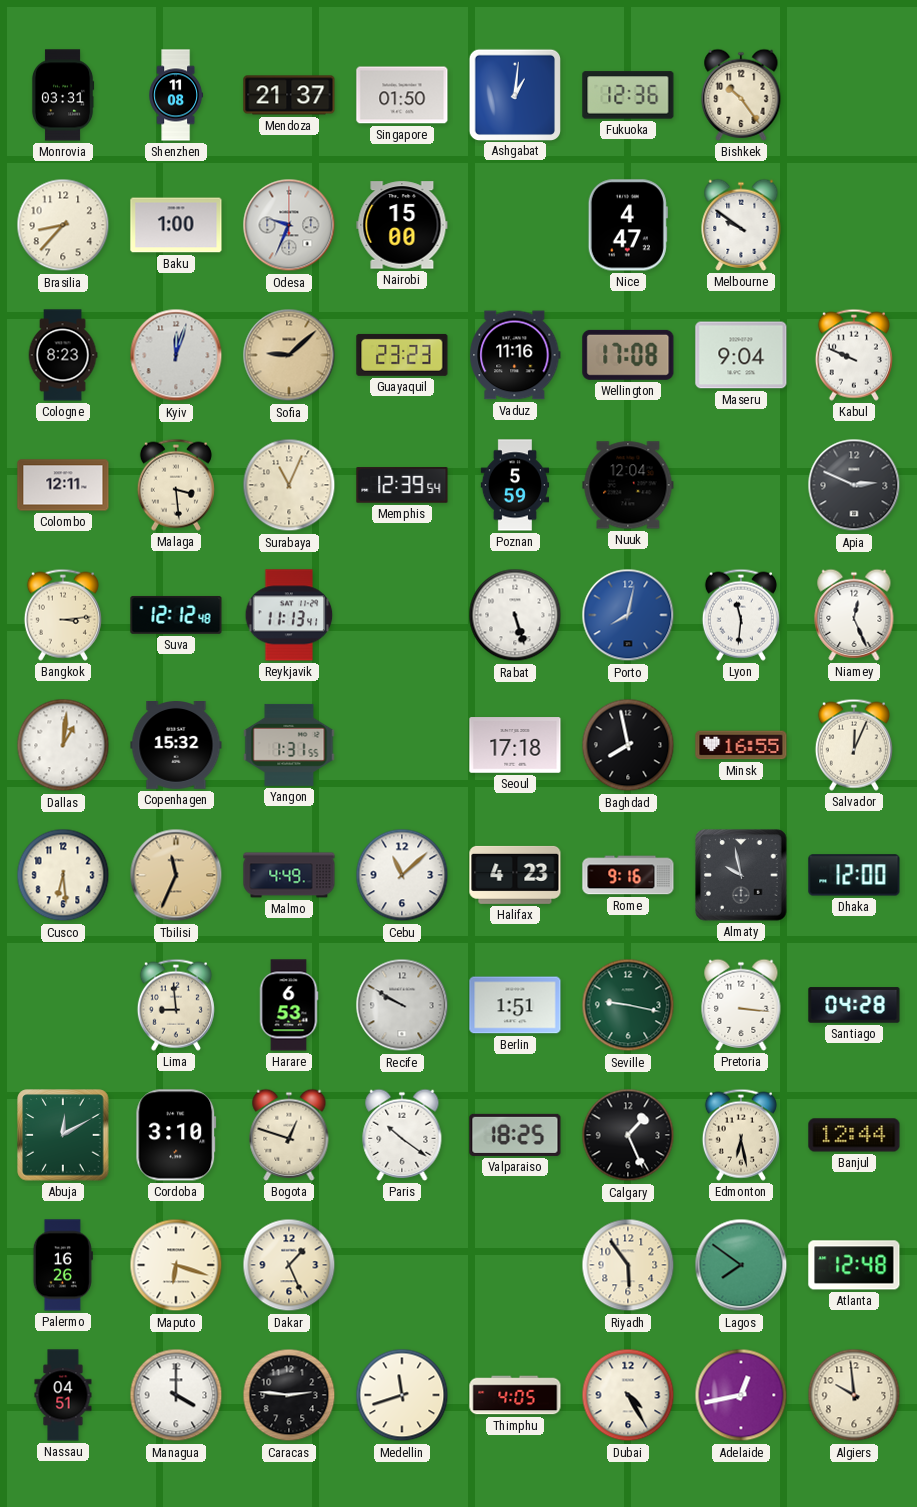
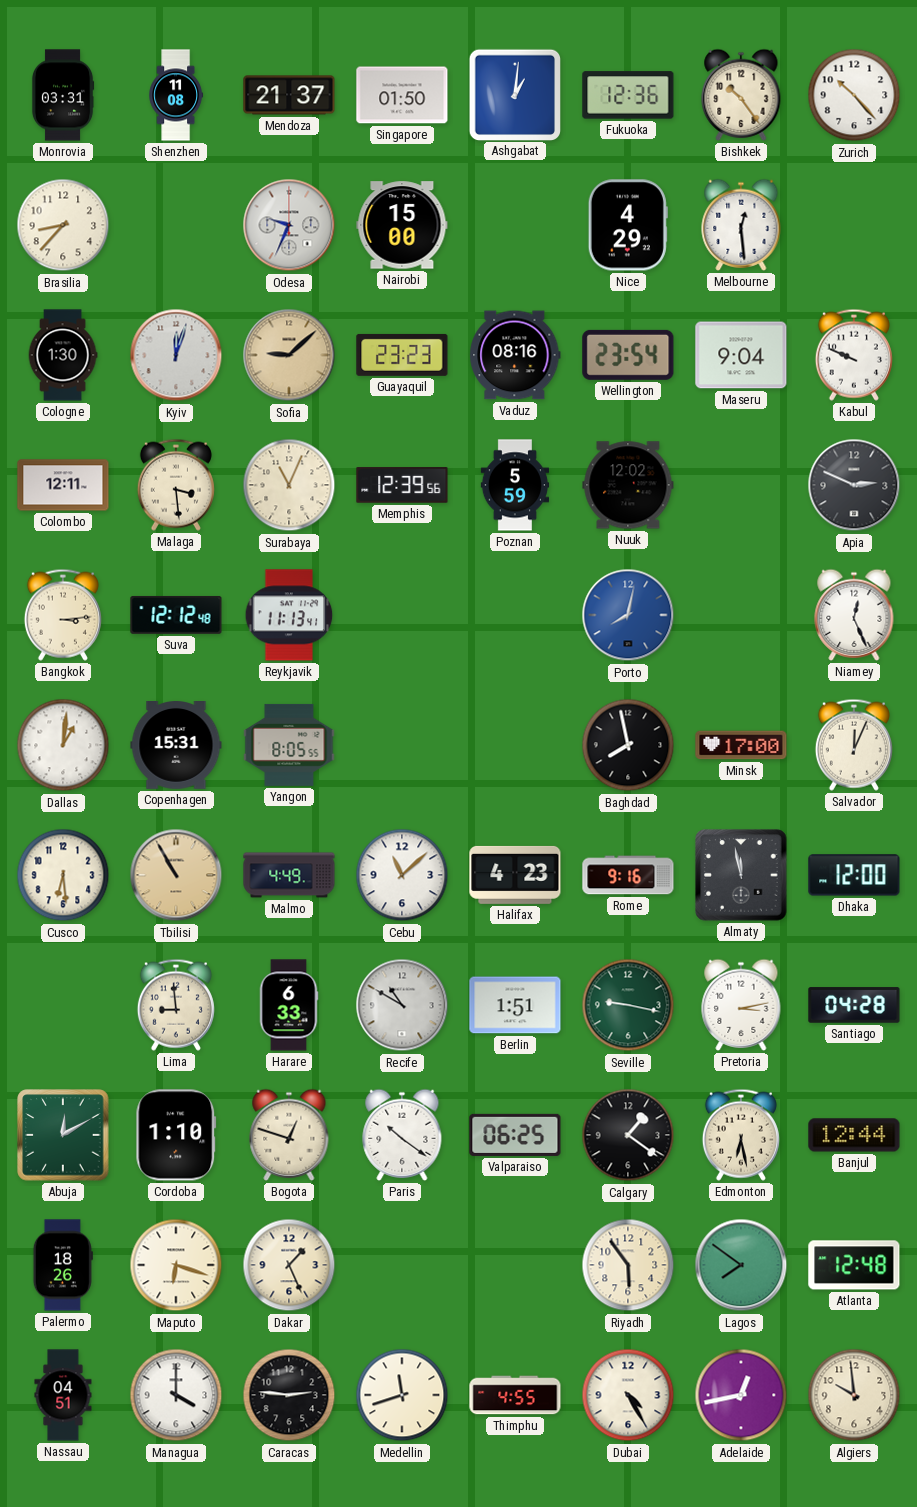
Zurich: none -> 10:23 (854, 95)
Baku: 1:00 -> none (176, 225)
Nice: 4:47 -> 4:29 (628, 225)
Melbourne: 9:51 -> 12:29 (741, 225)
Cologne: 8:23 -> 1:30 (63, 355)
Vaduz: 11:16 -> 08:16 (515, 355)
Wellington: 17:08 -> 23:54 (628, 355)
Memphis: 12:39:54 -> 12:39:56 (402, 485)
Nuuk: 12:04 -> 12:02 (628, 485)
Rabat: 5:27 -> none (515, 615)
Lyon: 11:31 -> none (741, 615)
Copenhagen: 15:32 -> 15:31 (176, 746)
Yangon: 1:31 -> 8:05 (289, 745)
Seoul: 17:18 -> none (515, 745)
Minsk: 16:55 -> 17:00 (741, 745)
Tbilisi: 11:34 -> 10:55 (176, 875)
Almaty: 9:58 -> 11:58 (741, 875)
Harare: 6:53 -> 6:33 (289, 1005)
Recife: 9:50 -> 10:50 (402, 1005)
Pretoria: 3:16 -> 3:13 (741, 1005)
Cordoba: 3:10 -> 1:10 (176, 1135)
Valparaiso: 18:25 -> 06:25 (515, 1135)
Calgary: 1:26 -> 1:21 (628, 1135)
Palermo: 16:26 -> 18:26 (63, 1265)
Thimphu: 4:05 -> 4:55 (515, 1395)
